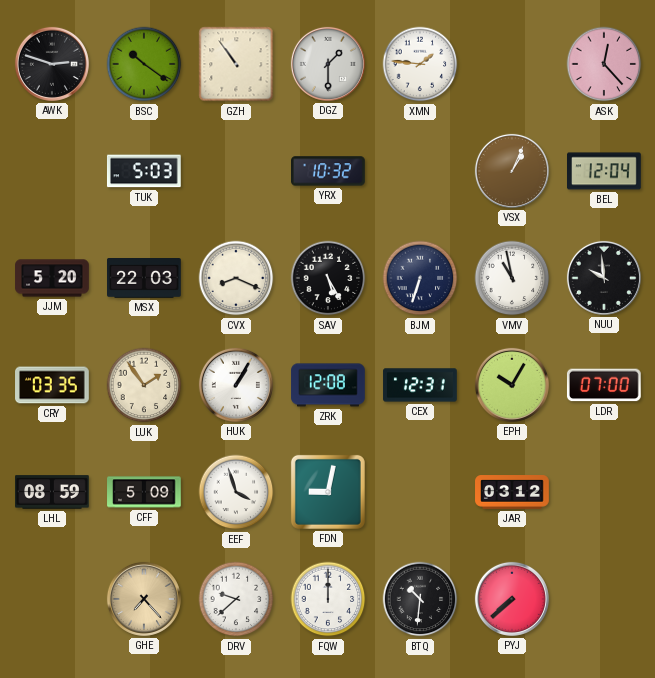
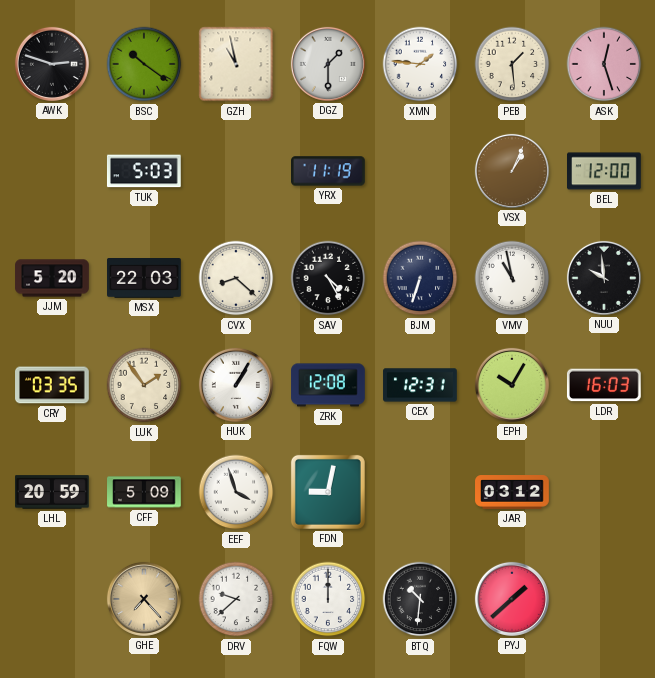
GZH: 10:54 -> 10:58 (236, 64)
PEB: none -> 1:29 (512, 64)
ASK: 12:23 -> 12:27 (604, 64)
YRX: 10:32 -> 11:19 (329, 171)
BEL: 12:04 -> 12:00 (604, 171)
CVX: 8:19 -> 8:22 (236, 278)
SAV: 5:25 -> 4:25 (328, 278)
LDR: 07:00 -> 16:03 (604, 385)
LHL: 08:59 -> 20:59 (52, 492)
PYJ: 7:38 -> 1:38 (512, 599)
